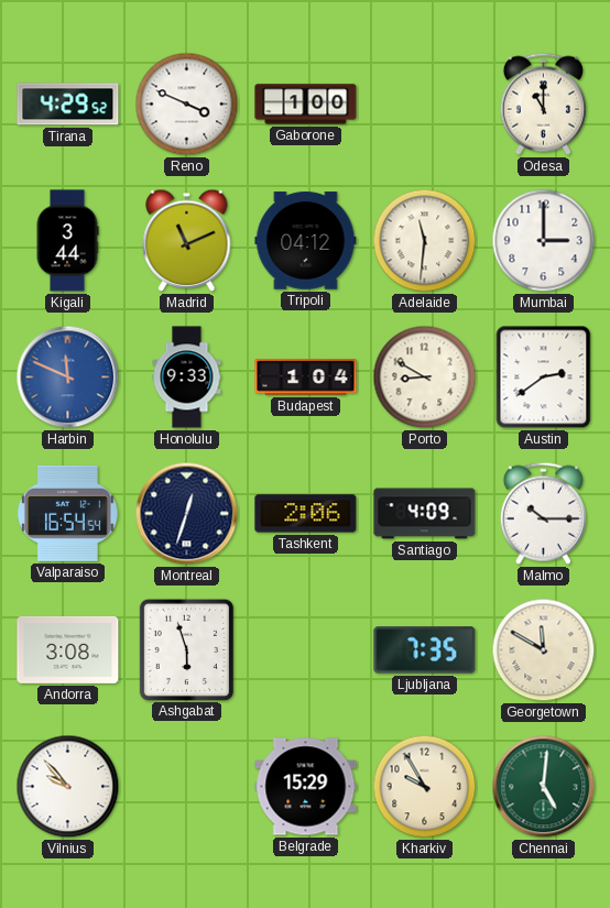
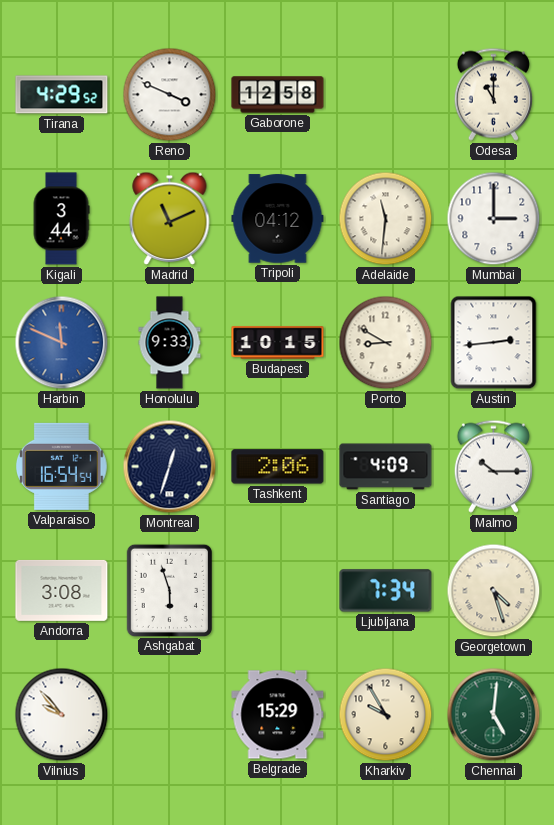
Gaborone: 1:00 -> 12:58 (278, 95)
Budapest: 1:04 -> 10:15 (278, 343)
Austin: 2:39 -> 2:44 (494, 343)
Ljubljana: 7:35 -> 7:34 (386, 591)
Georgetown: 11:50 -> 4:27 (494, 591)
